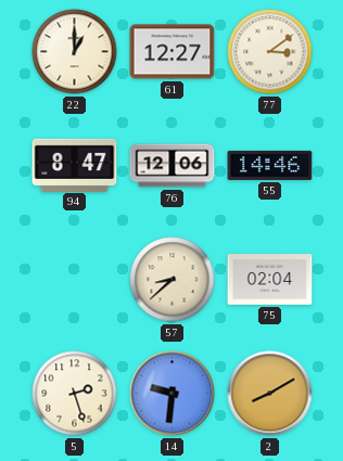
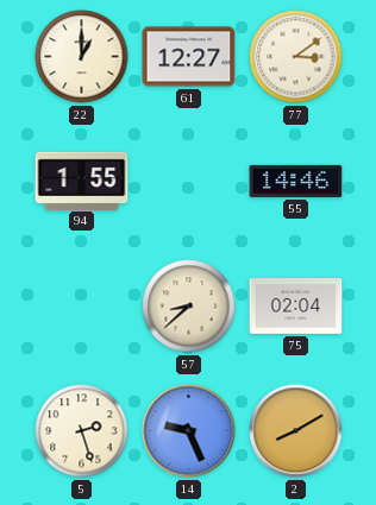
94: 8:47 -> 1:55 (82, 181)
76: 12:06 -> none (173, 166)
14: 9:31 -> 9:26 (189, 431)
